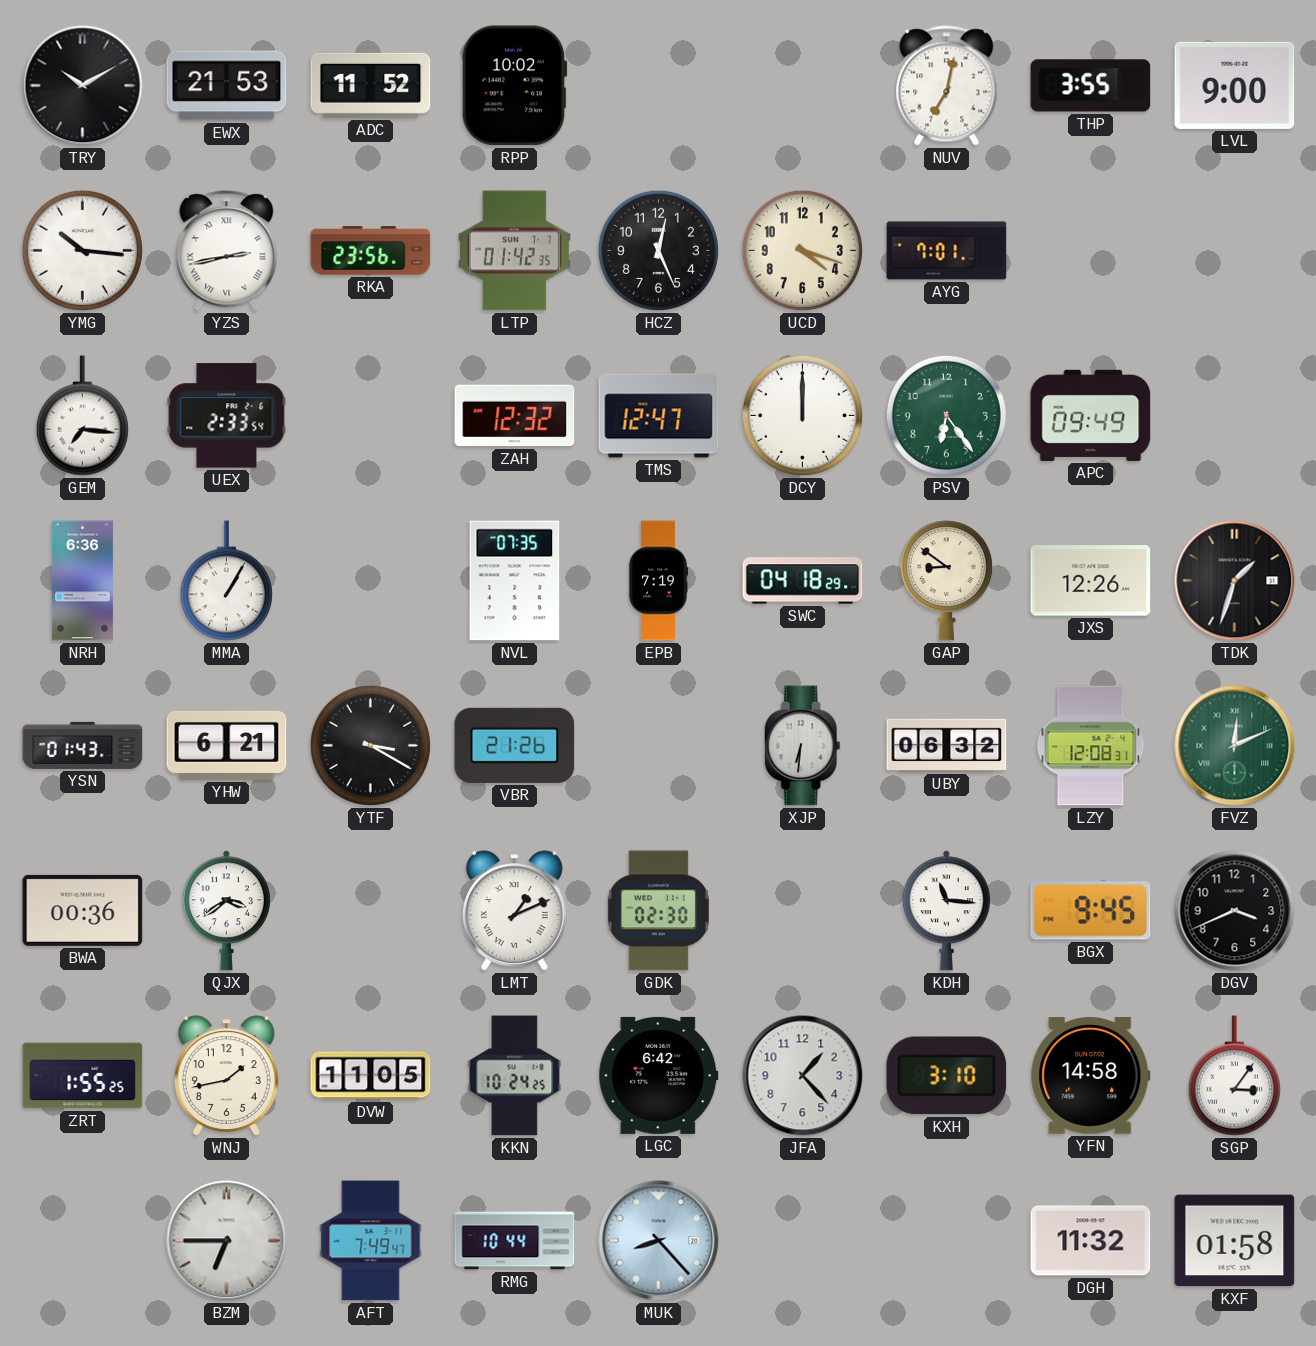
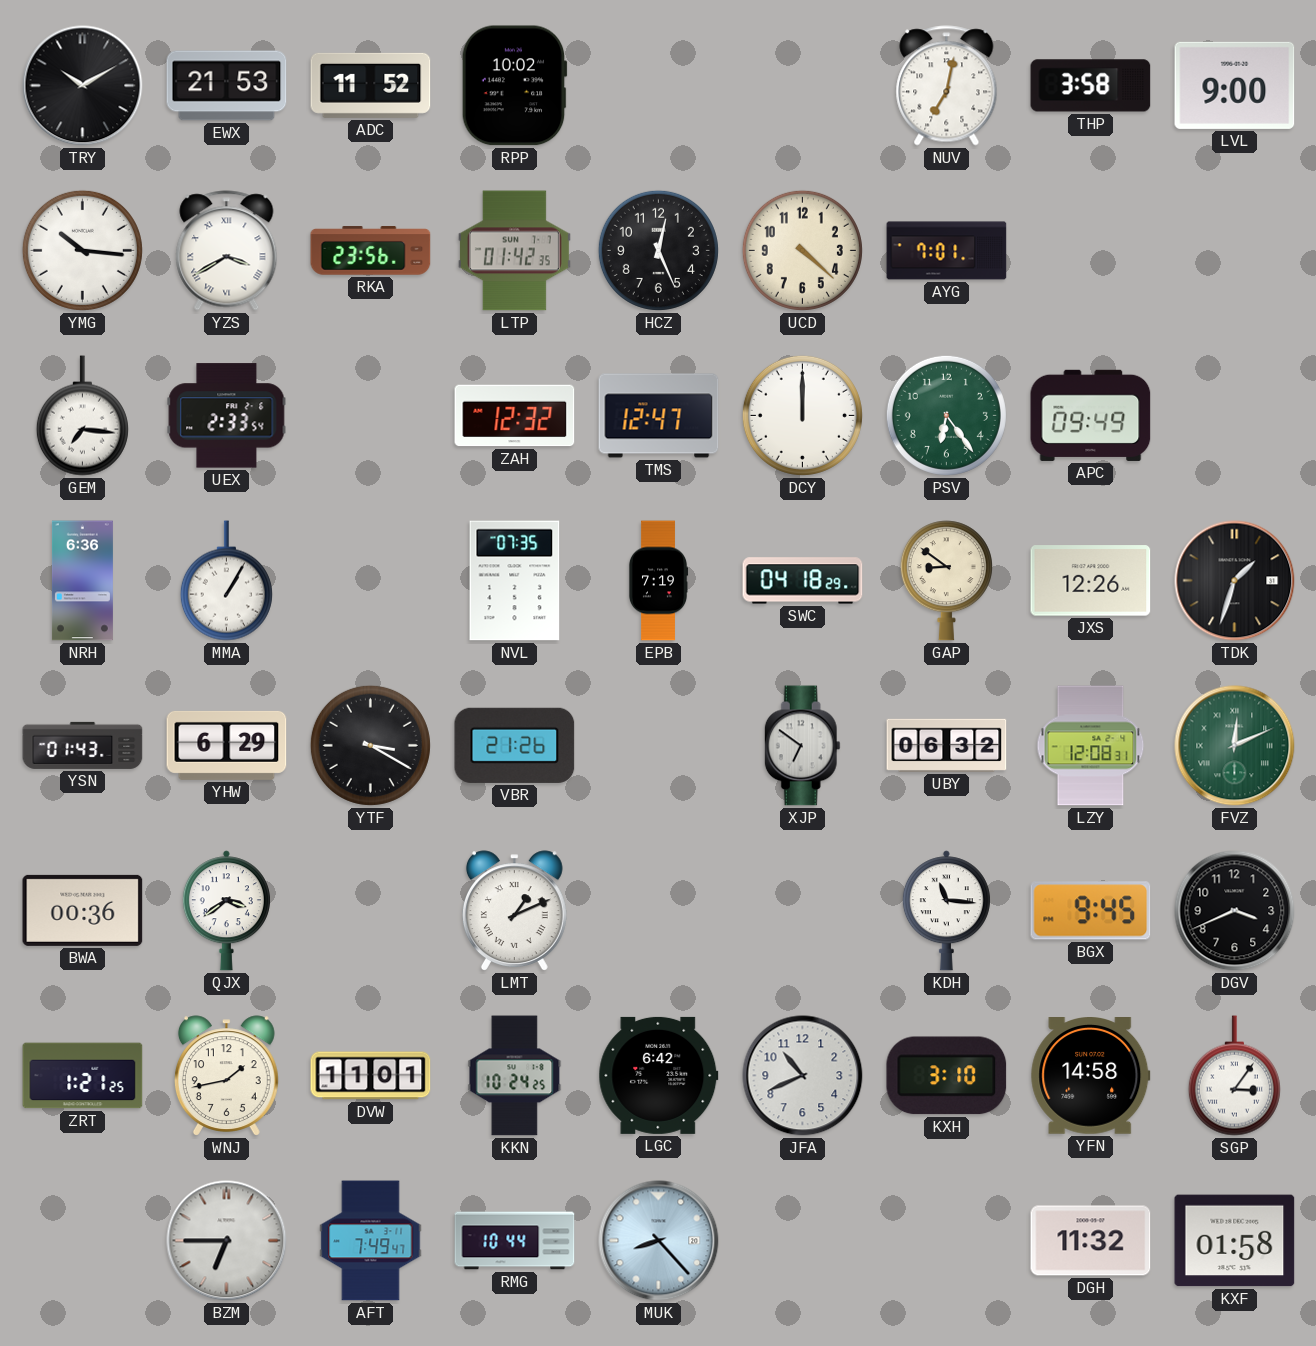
THP: 3:55 -> 3:58 (1091, 86)
YZS: 2:43 -> 3:40 (227, 251)
UCD: 4:18 -> 4:22 (802, 250)
YHW: 6:21 -> 6:29 (227, 745)
XJP: 6:31 -> 6:51 (802, 746)
GDK: 02:30 -> none (658, 911)
ZRT: 1:55 -> 1:21 (83, 1076)
DVW: 11:05 -> 11:01 (371, 1076)
JFA: 1:23 -> 10:41 (803, 1076)
